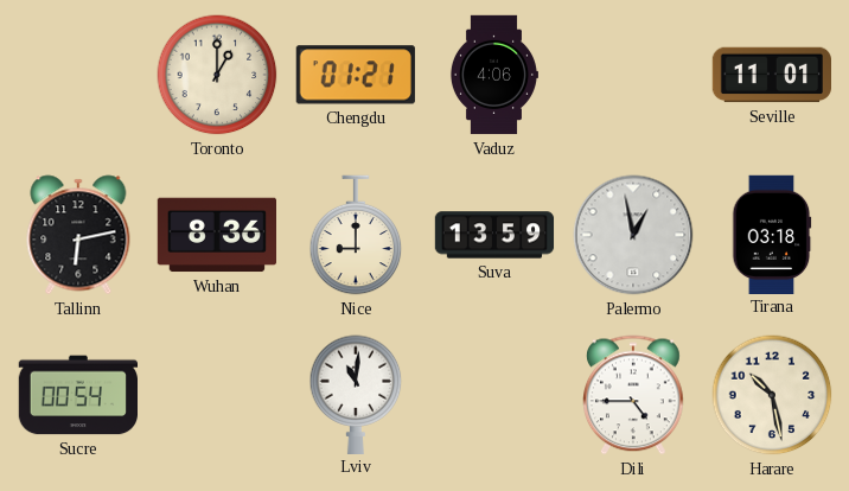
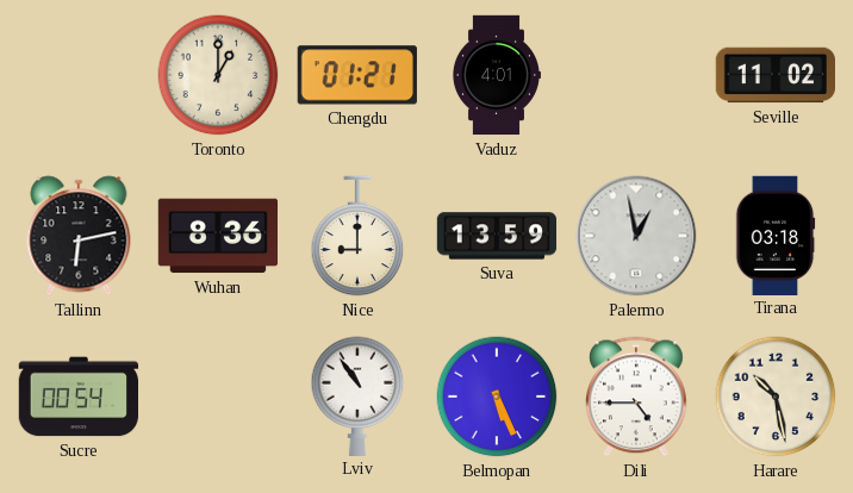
Vaduz: 4:06 -> 4:01 (496, 75)
Seville: 11:01 -> 11:02 (774, 75)
Lviv: 11:01 -> 10:54 (357, 395)
Belmopan: none -> 5:26 (497, 397)
